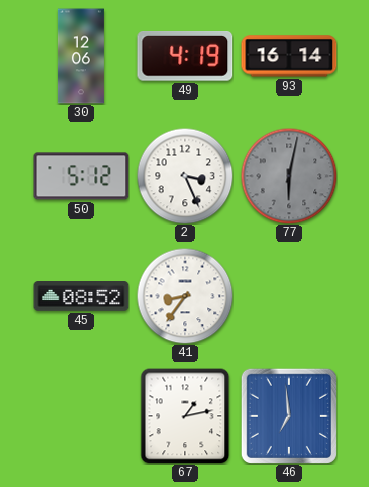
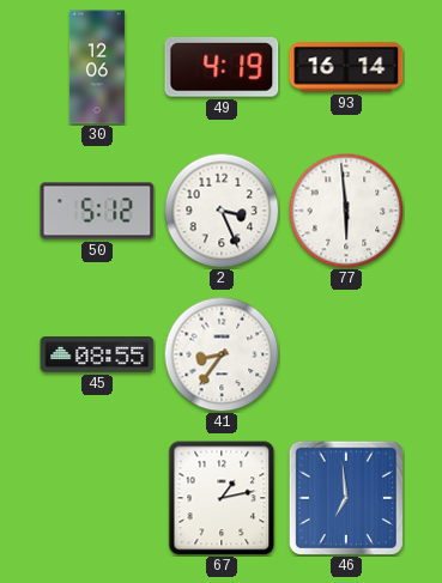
77: 6:02 -> 5:59 (346, 211)
77 dial: grey -> white (346, 211)
45: 08:52 -> 08:55 (97, 356)
